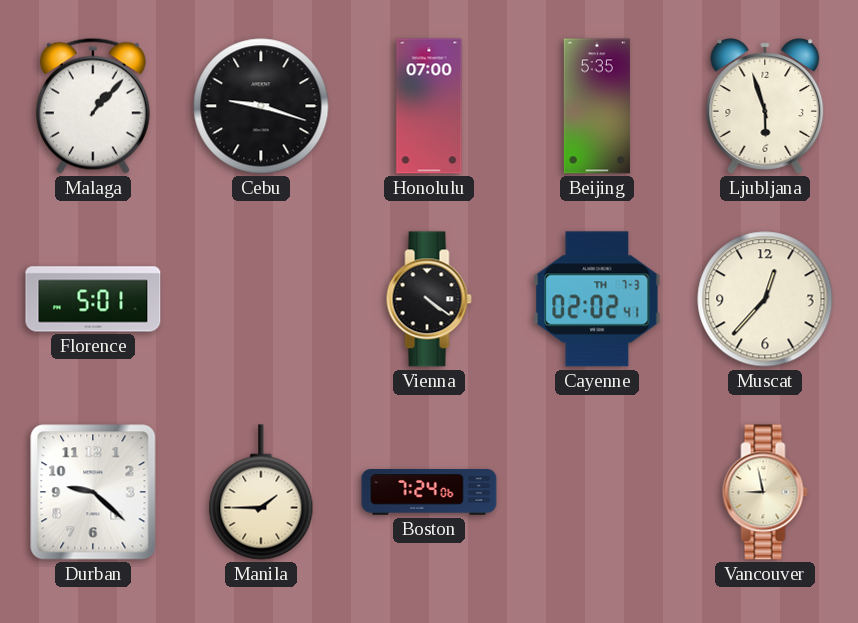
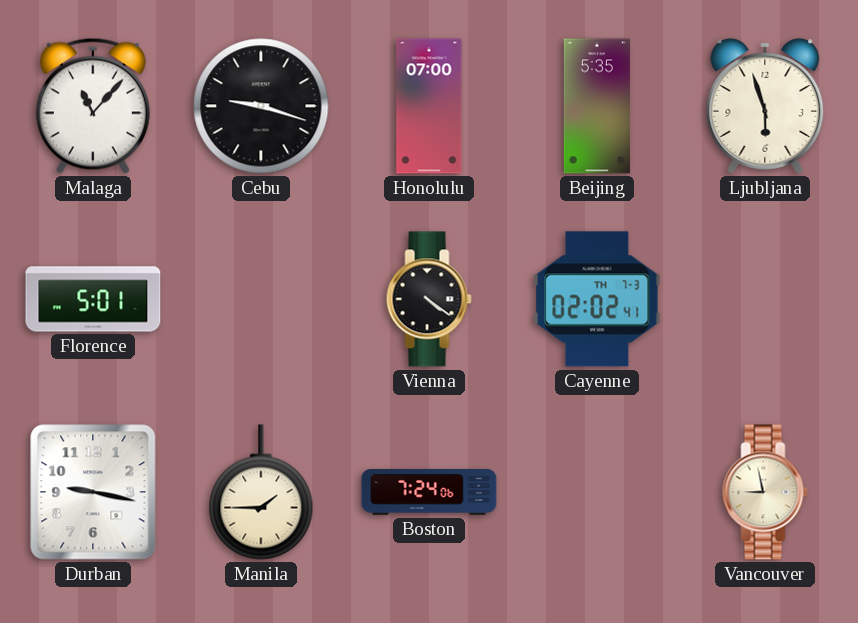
Malaga: 1:07 -> 11:07 (93, 106)
Muscat: 12:37 -> none (765, 299)
Durban: 9:22 -> 9:17 (93, 492)
